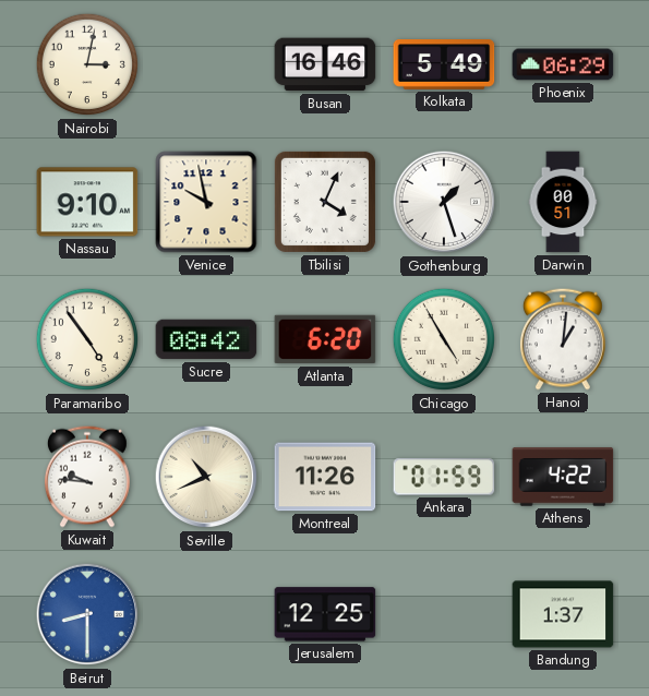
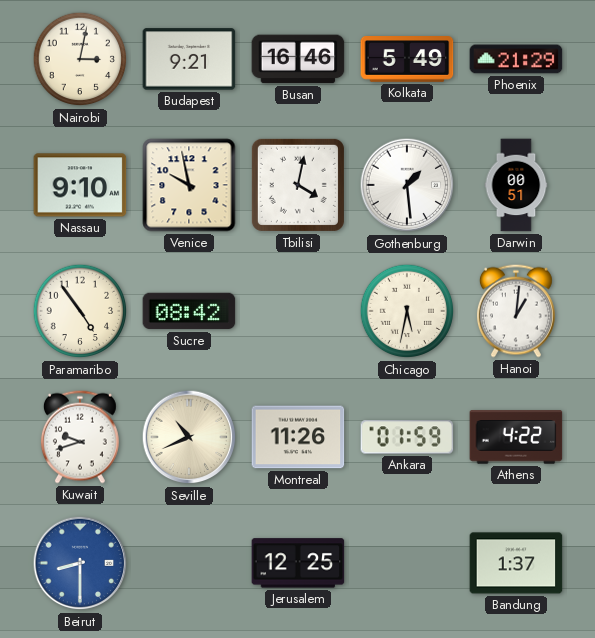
Budapest: none -> 9:21 (189, 59)
Phoenix: 06:29 -> 21:29 (516, 59)
Tbilisi: 4:04 -> 4:02 (298, 185)
Gothenburg: 1:27 -> 1:29 (407, 185)
Atlanta: 6:20 -> none (325, 339)
Chicago: 4:55 -> 5:32 (407, 311)
Kuwait: 9:46 -> 9:42 (80, 437)
